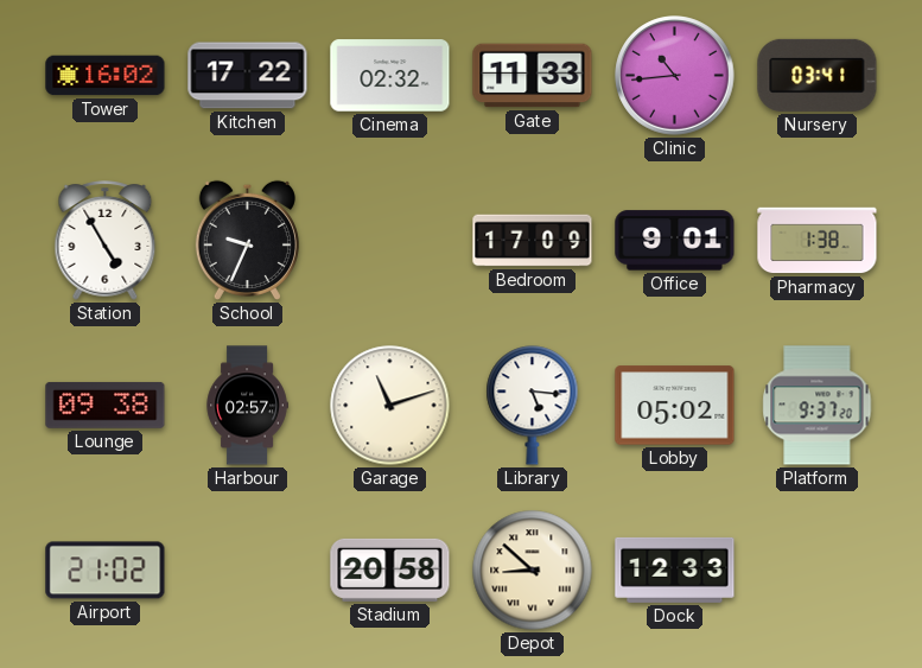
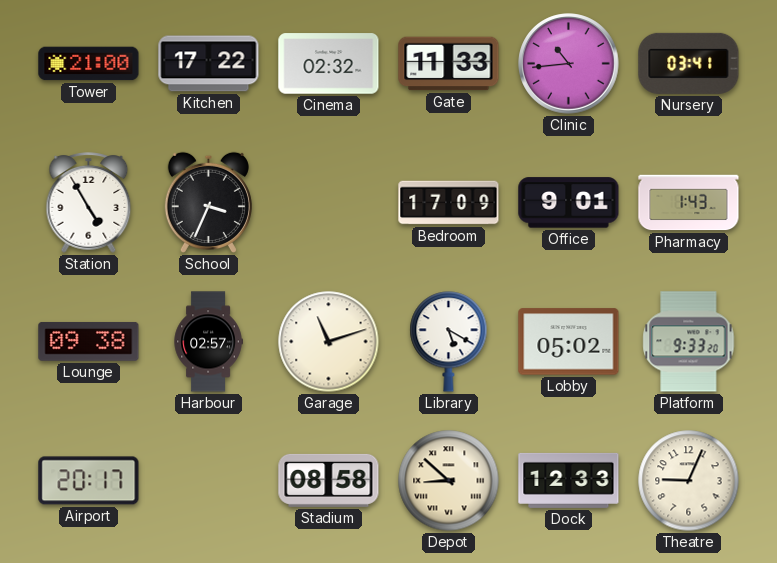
Tower: 16:02 -> 21:00 (89, 64)
School: 9:34 -> 3:34 (208, 202)
Pharmacy: 1:38 -> 1:43 (689, 203)
Library: 5:16 -> 5:20 (449, 342)
Platform: 9:37 -> 9:33 (689, 342)
Airport: 21:02 -> 20:17 (89, 481)
Stadium: 20:58 -> 08:58 (329, 480)
Theatre: none -> 9:04 (689, 481)
